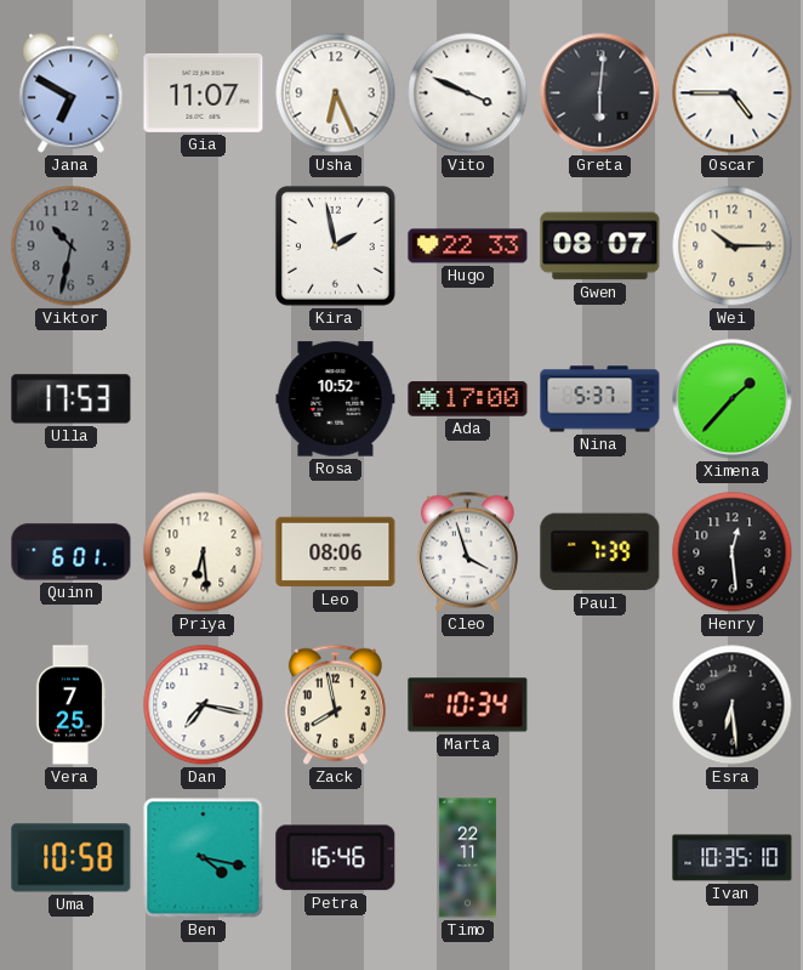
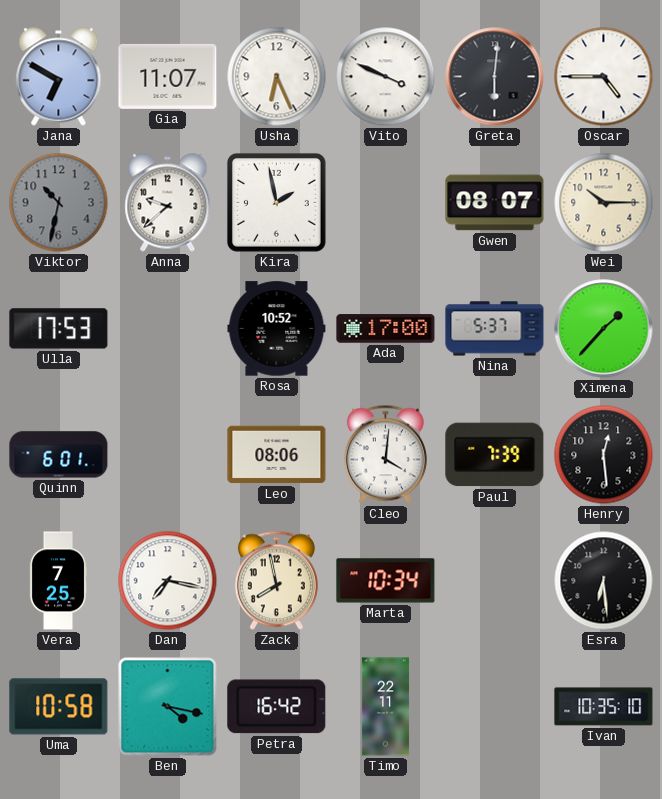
Anna: none -> 9:38 (168, 203)
Hugo: 22:33 -> none (468, 246)
Priya: 6:29 -> none (204, 552)
Cleo: 3:57 -> 4:01 (385, 455)
Petra: 16:46 -> 16:42 (277, 707)
